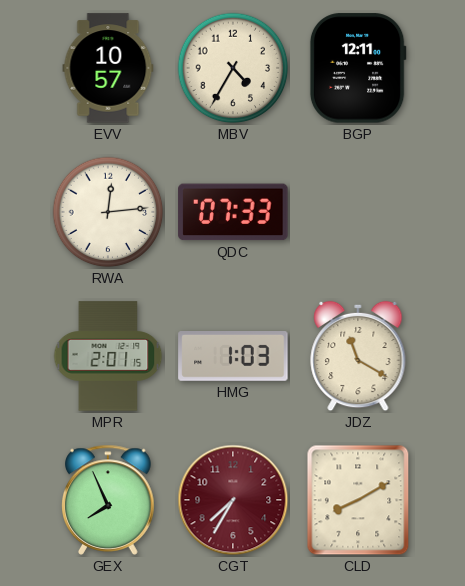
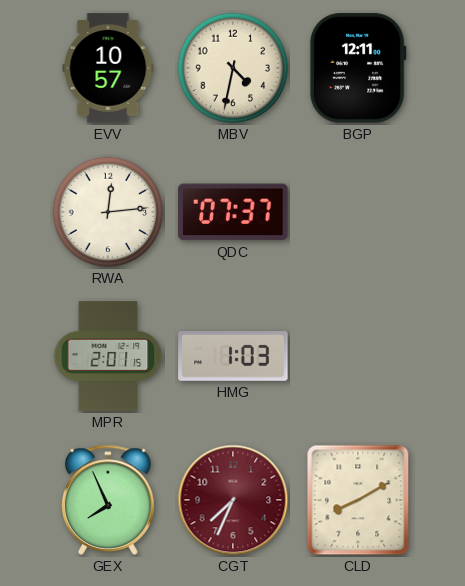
MBV: 4:35 -> 4:32 (233, 68)
QDC: 07:33 -> 07:37 (233, 212)
JDZ: 11:20 -> none (358, 356)
CGT: 7:35 -> 7:34 (233, 500)
